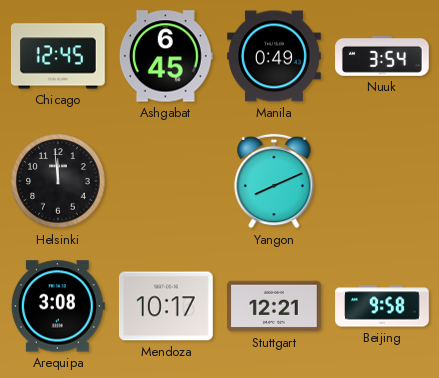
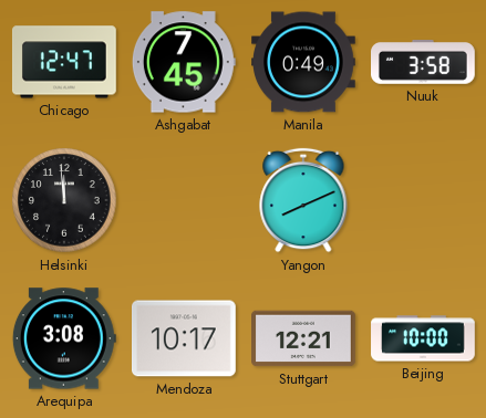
Chicago: 12:45 -> 12:47 (64, 62)
Ashgabat: 6:45 -> 7:45 (184, 62)
Nuuk: 3:54 -> 3:58 (424, 63)
Beijing: 9:58 -> 10:00 (423, 338)
